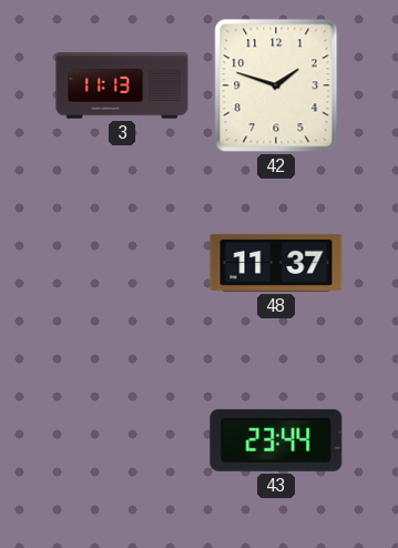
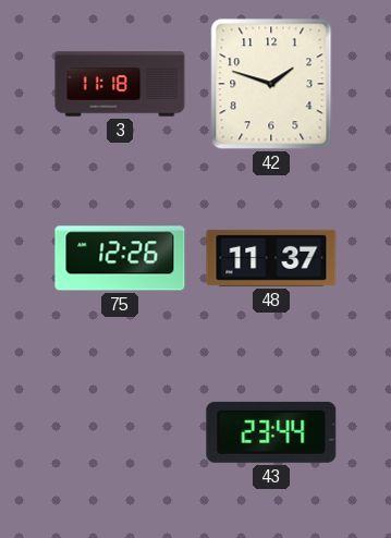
3: 11:13 -> 11:18 (120, 84)
75: none -> 12:26 (120, 258)
